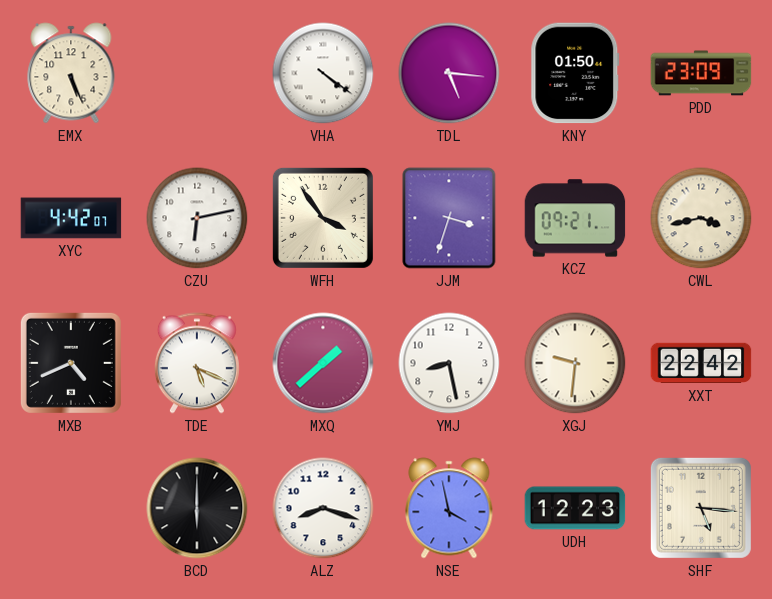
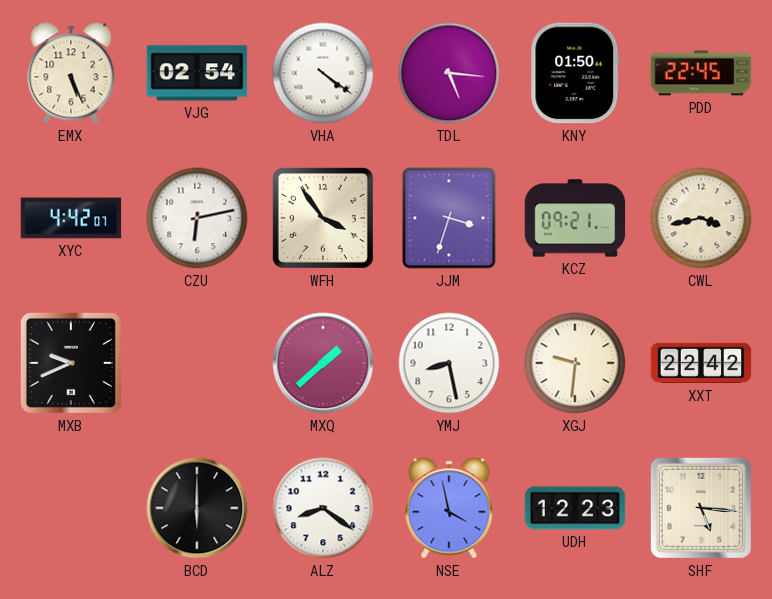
VJG: none -> 02:54 (197, 73)
PDD: 23:09 -> 22:45 (701, 73)
MXB: 4:41 -> 9:41 (71, 363)
TDE: 5:19 -> none (197, 363)
ALZ: 8:18 -> 8:21 (323, 508)
